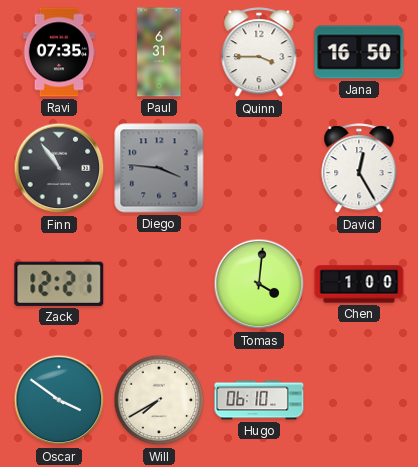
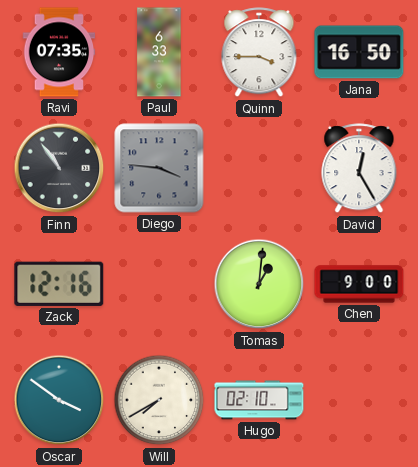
Paul: 6:31 -> 6:33 (159, 52)
Zack: 12:21 -> 12:16 (59, 284)
Tomas: 4:01 -> 1:01 (259, 284)
Chen: 1:00 -> 9:00 (359, 284)
Hugo: 06:10 -> 02:10 (259, 400)
